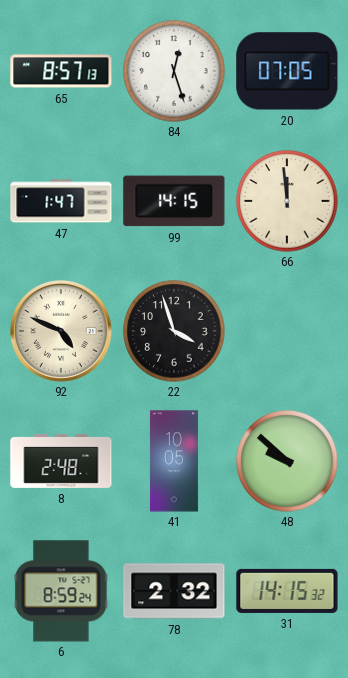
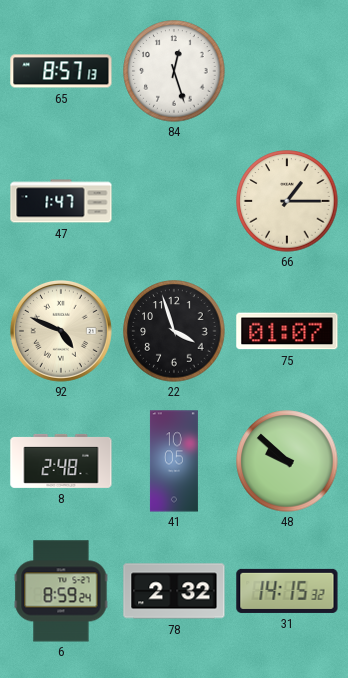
20: 07:05 -> none (287, 71)
99: 14:15 -> none (174, 201)
66: 11:59 -> 1:15 (287, 201)
75: none -> 01:07 (287, 331)
